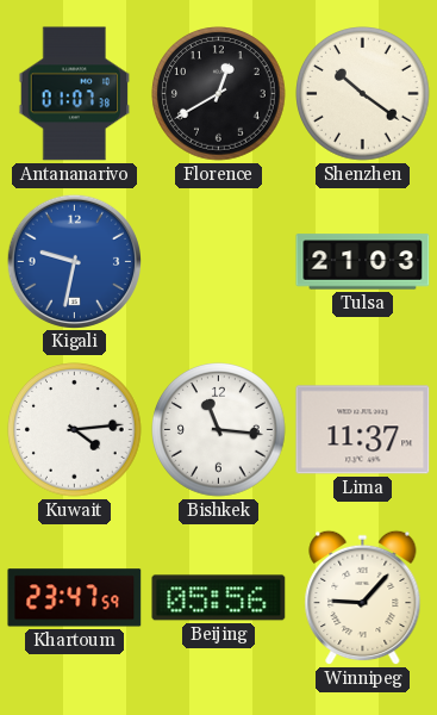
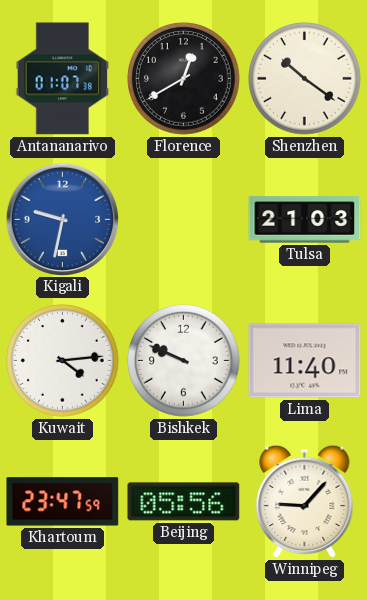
Bishkek: 11:16 -> 9:49 (184, 361)
Lima: 11:37 -> 11:40 (305, 361)
